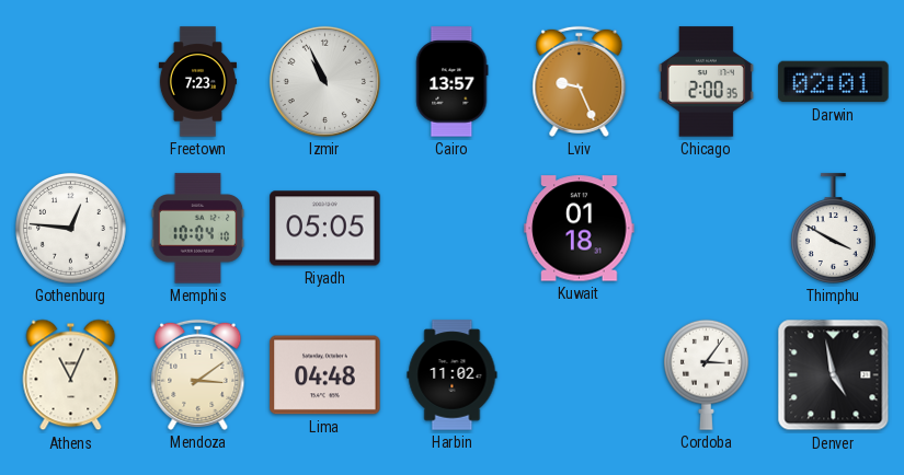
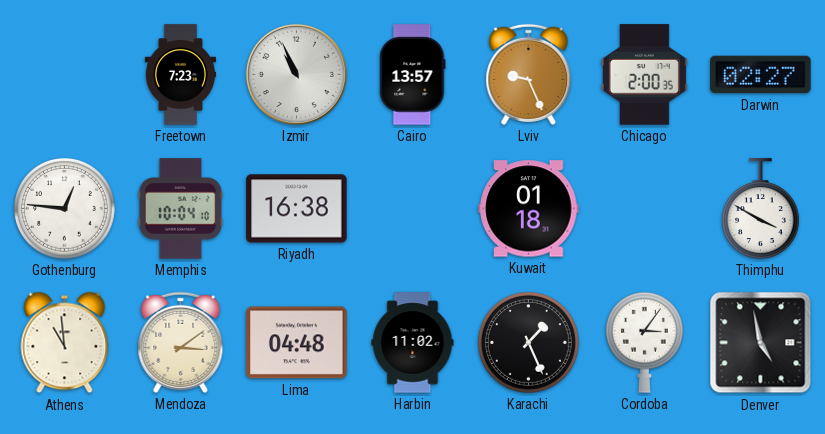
Darwin: 02:01 -> 02:27 (761, 75)
Riyadh: 05:05 -> 16:38 (297, 209)
Athens: 11:04 -> 10:59 (65, 343)
Karachi: none -> 1:26 (529, 343)
